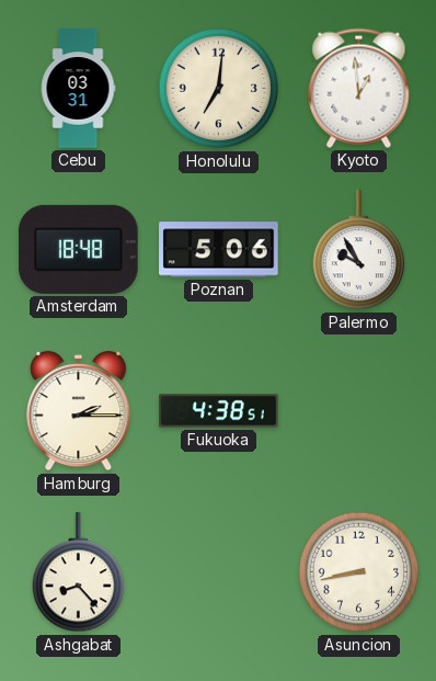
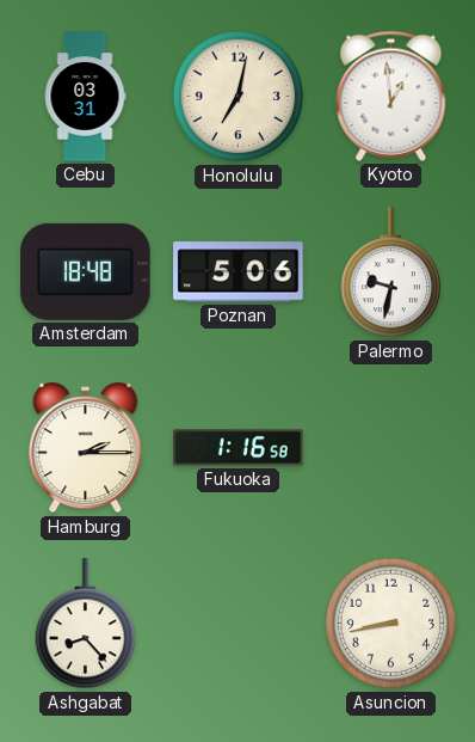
Honolulu: 7:01 -> 7:02 (239, 97)
Palermo: 9:55 -> 9:32 (391, 272)
Fukuoka: 4:38 -> 1:16 (239, 448)
